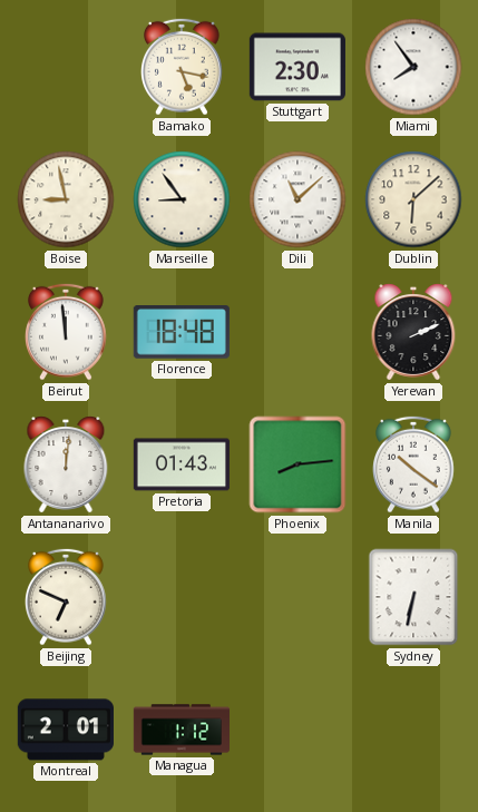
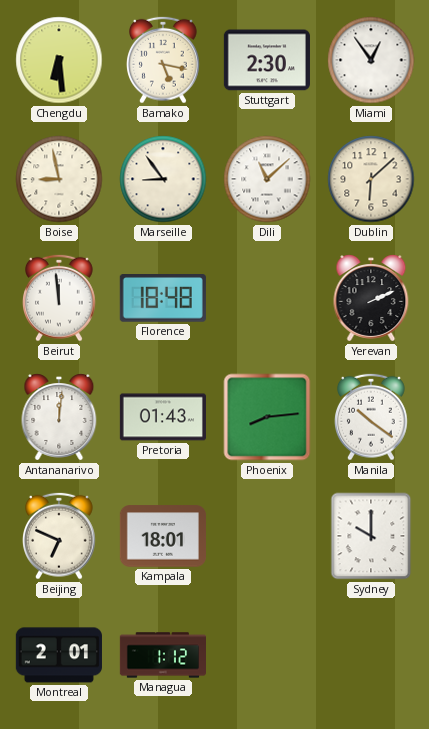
Chengdu: none -> 6:29 (59, 60)
Miami: 7:54 -> 12:54 (371, 60)
Kampala: none -> 18:01 (163, 536)
Sydney: 6:32 -> 10:00 (371, 536)
